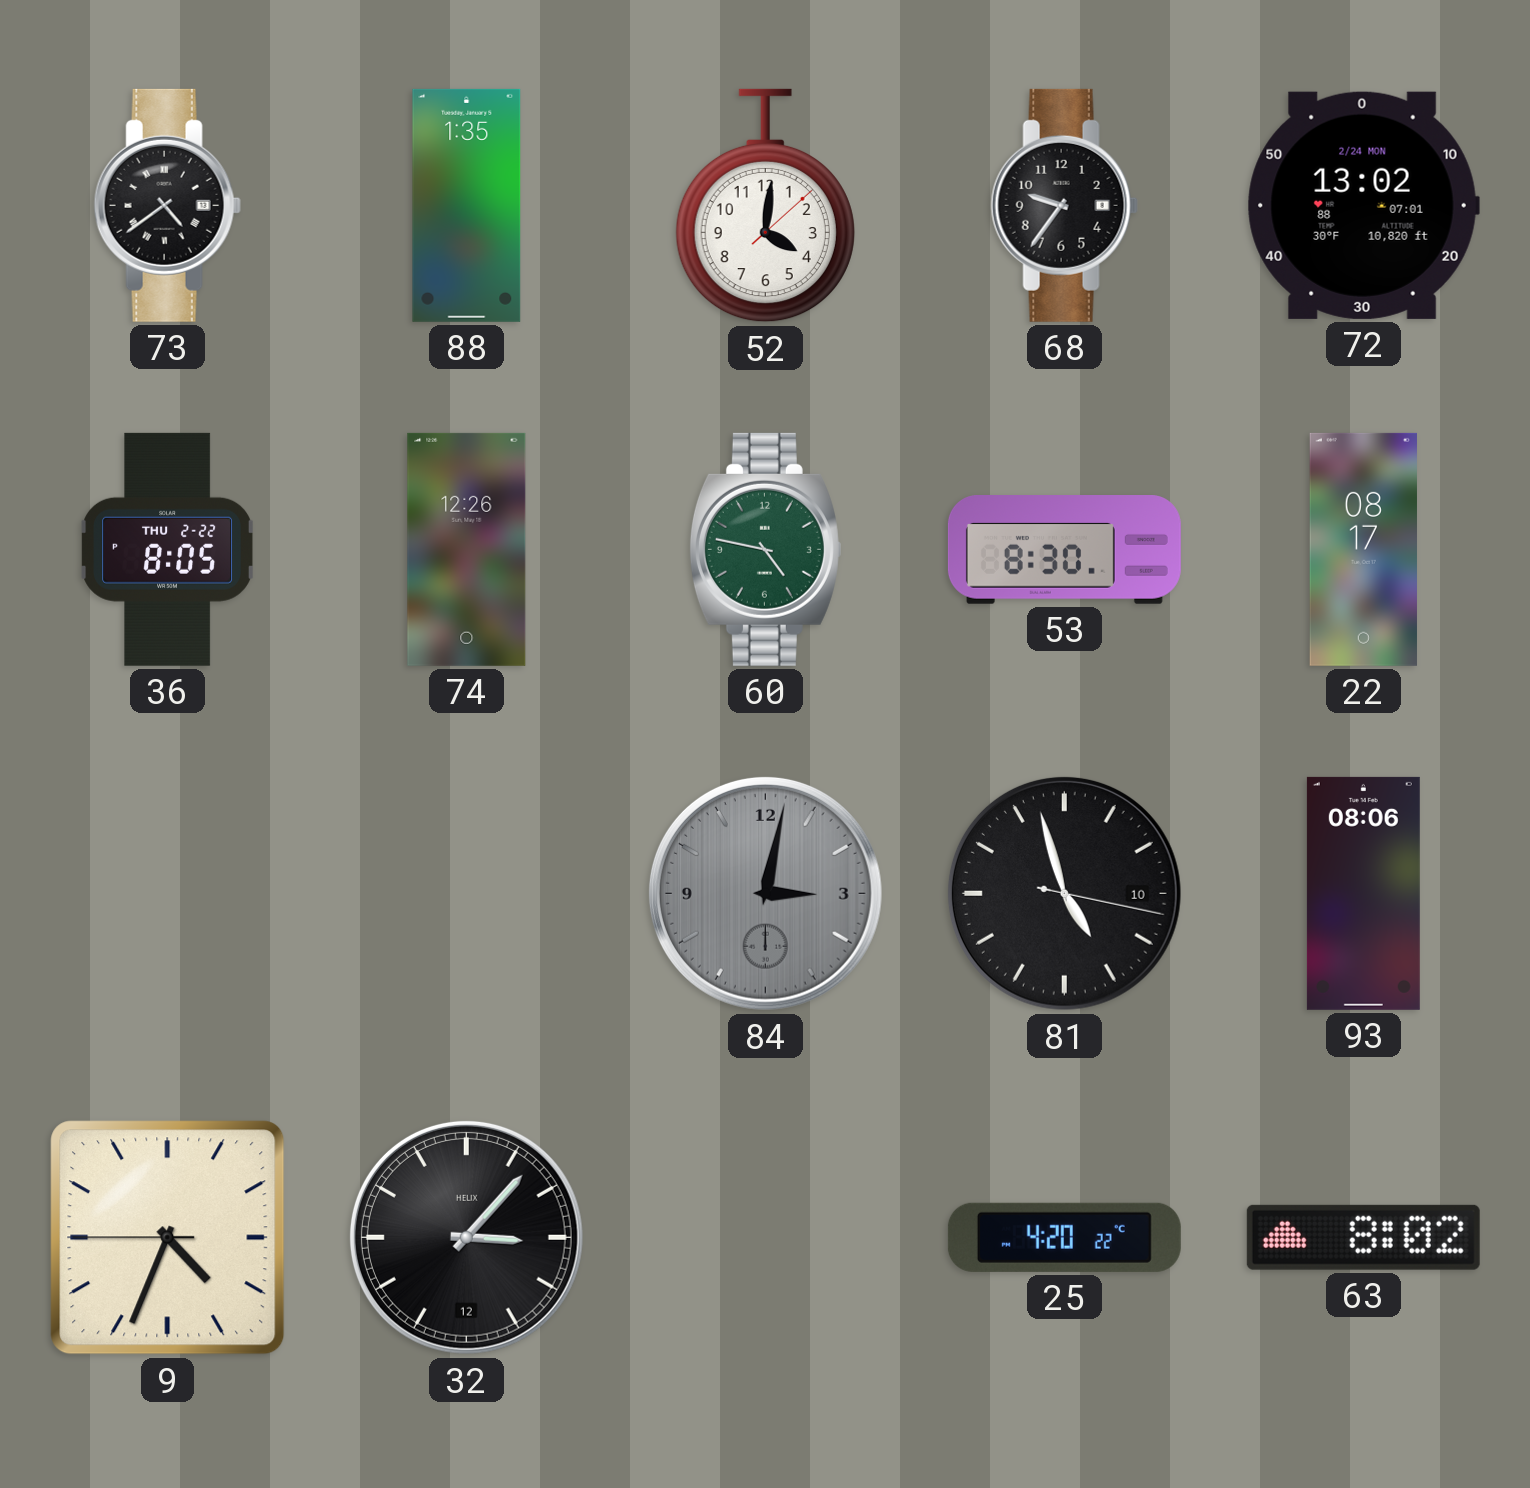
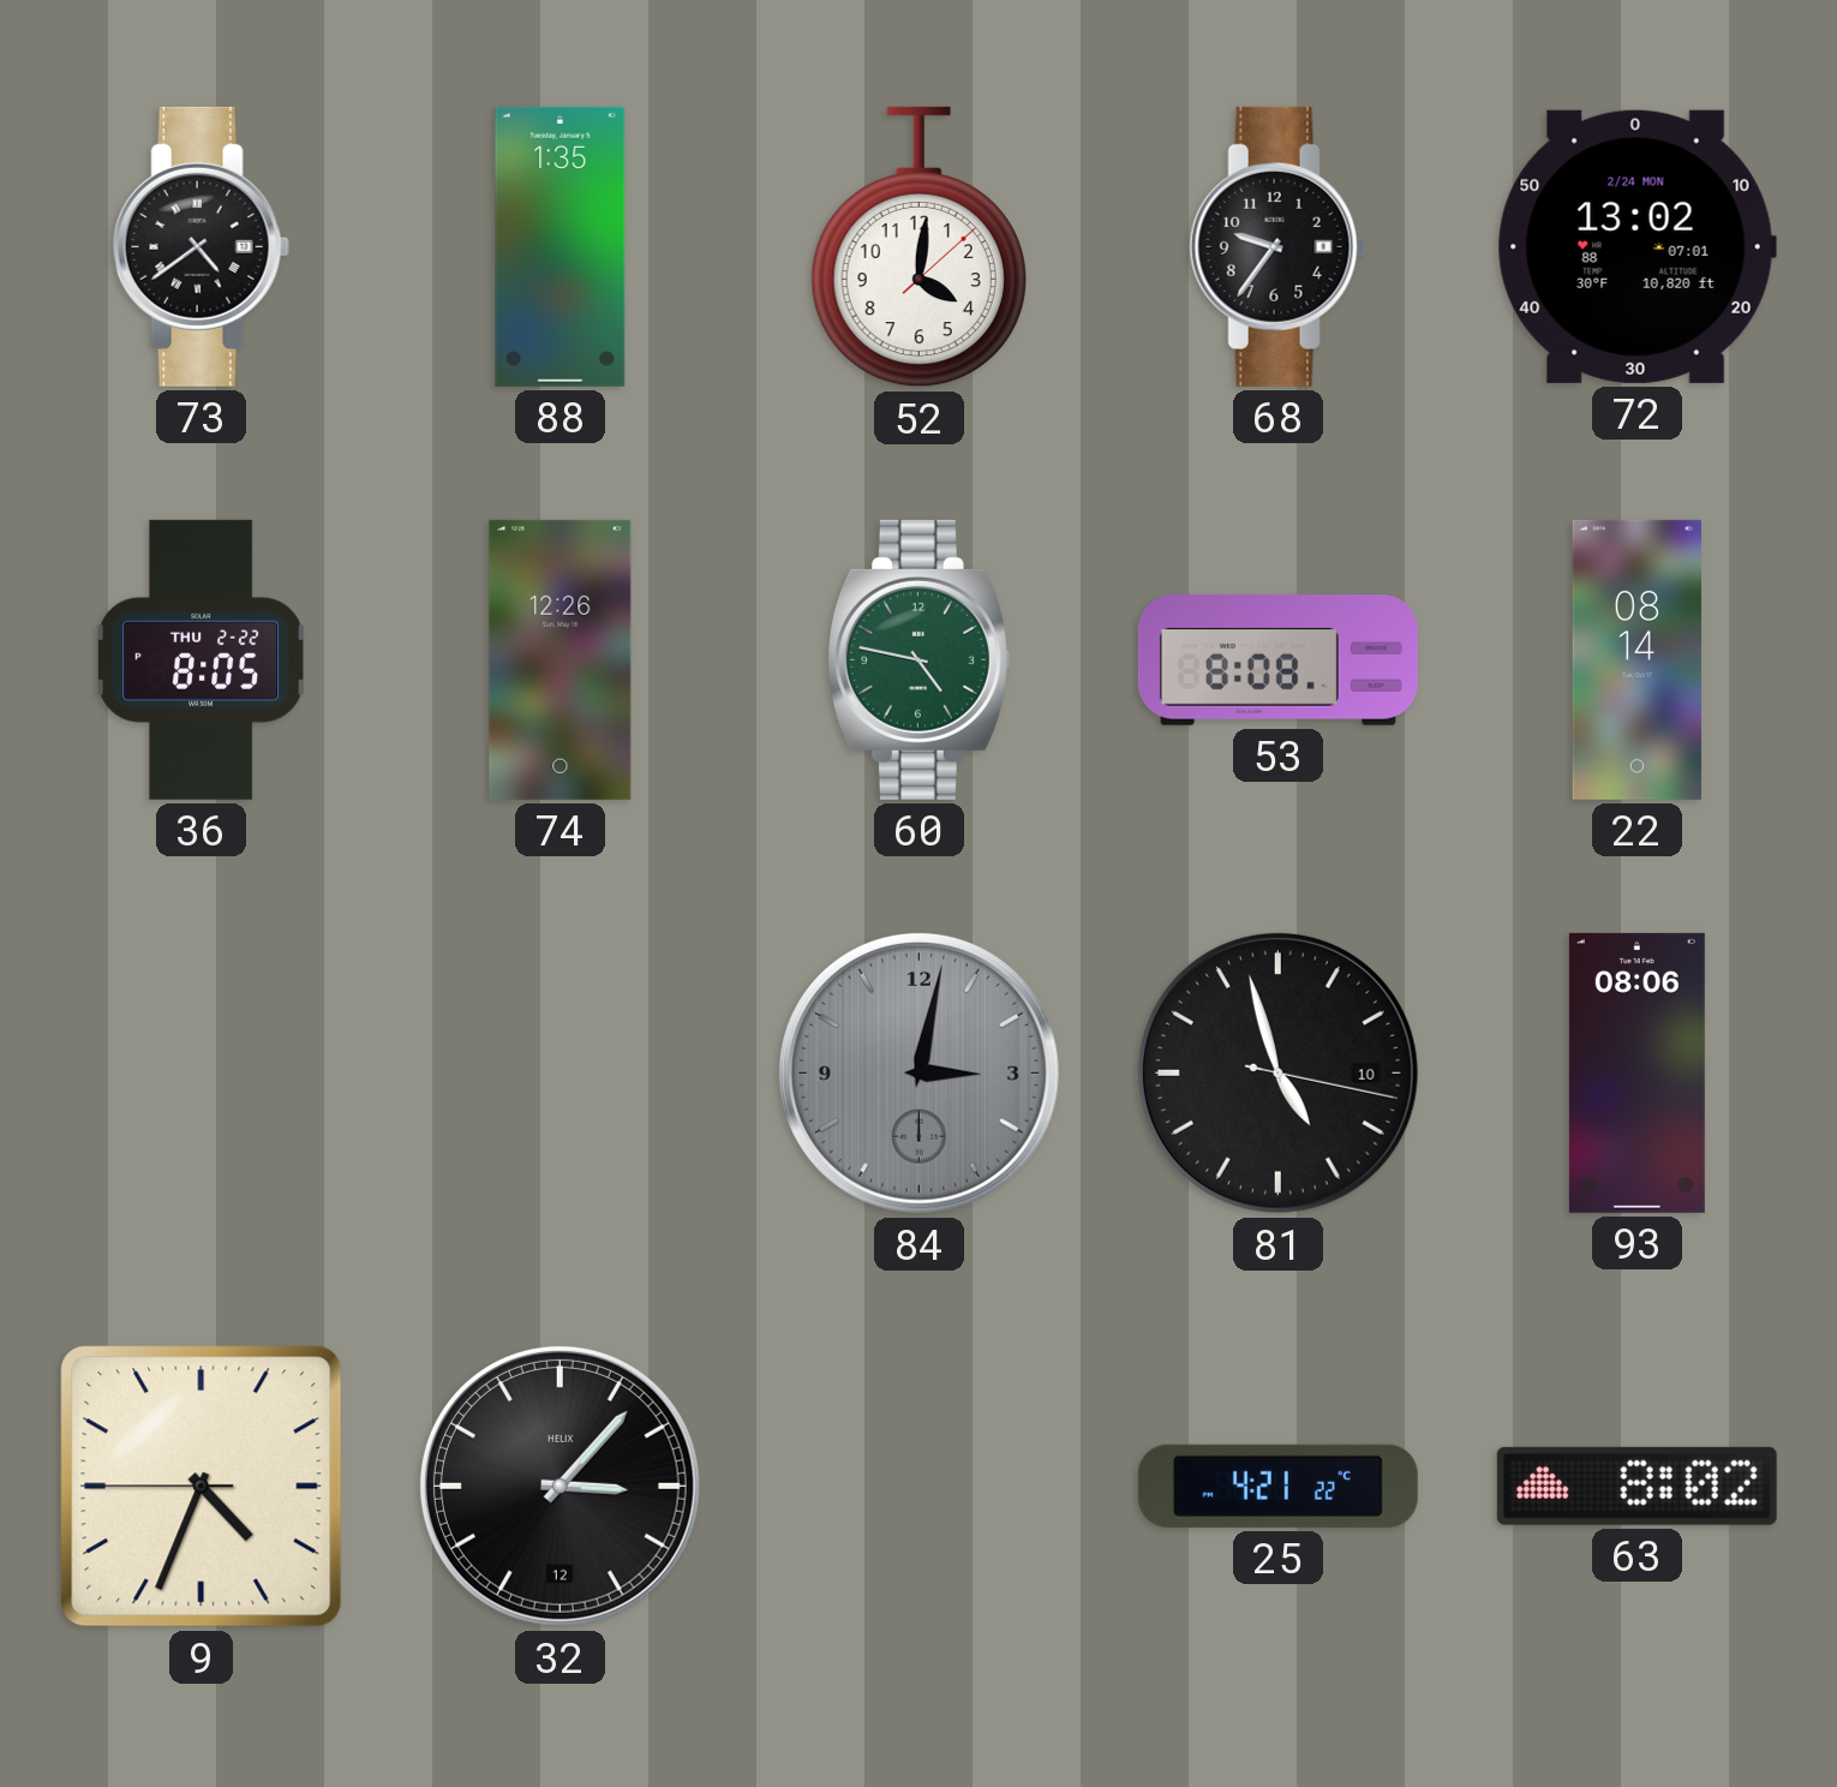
53: 8:30 -> 8:08 (1277, 661)
22: 08:17 -> 08:14 (1636, 659)
25: 4:20 -> 4:21 (1277, 1486)
